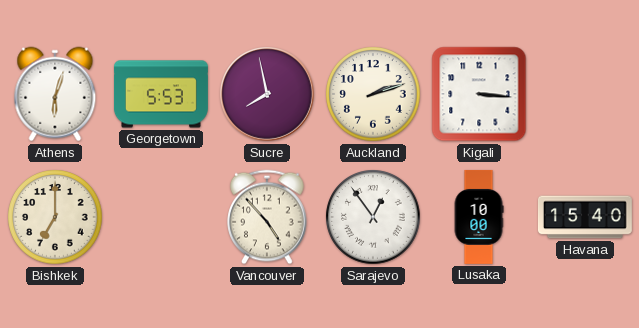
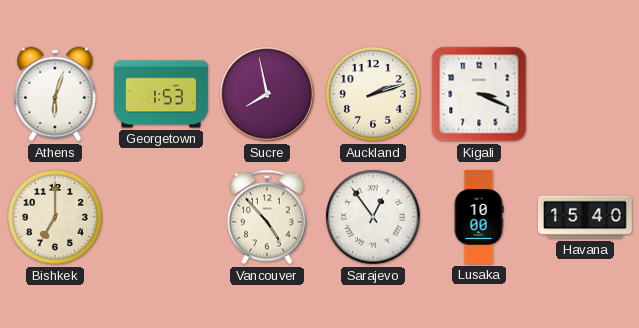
Georgetown: 5:53 -> 1:53 (161, 94)
Kigali: 3:16 -> 3:19 (479, 94)
